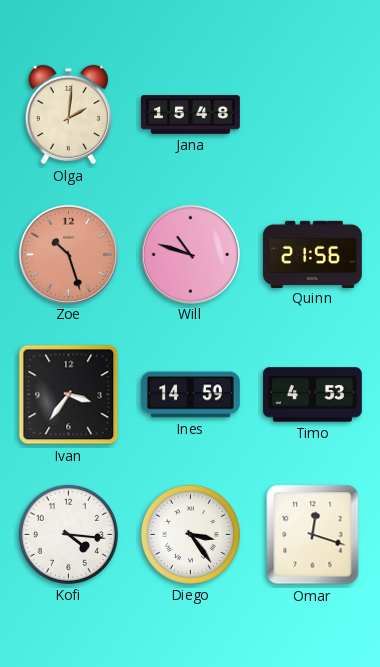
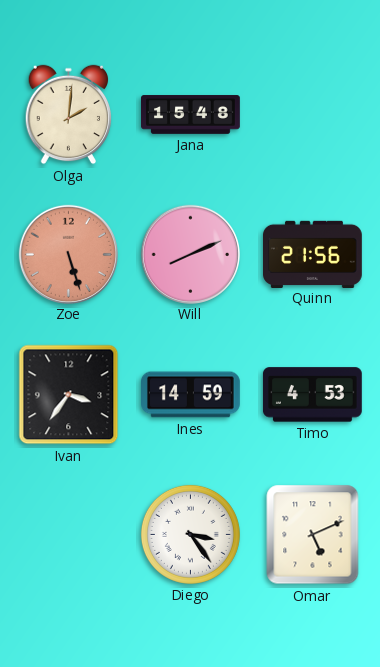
Zoe: 10:27 -> 5:27 (68, 254)
Will: 10:48 -> 8:11 (190, 254)
Kofi: 4:16 -> none (68, 534)
Omar: 12:18 -> 5:11 (313, 535)
